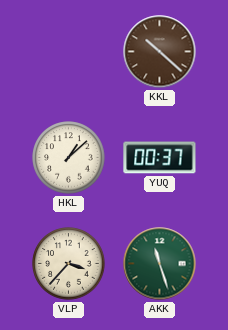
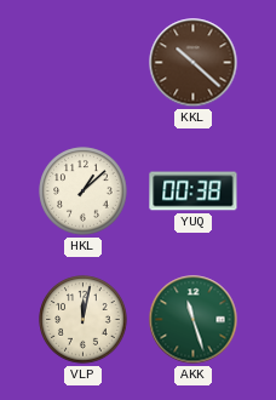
YUQ: 00:37 -> 00:38 (194, 192)
VLP: 3:37 -> 12:02 (84, 320)
